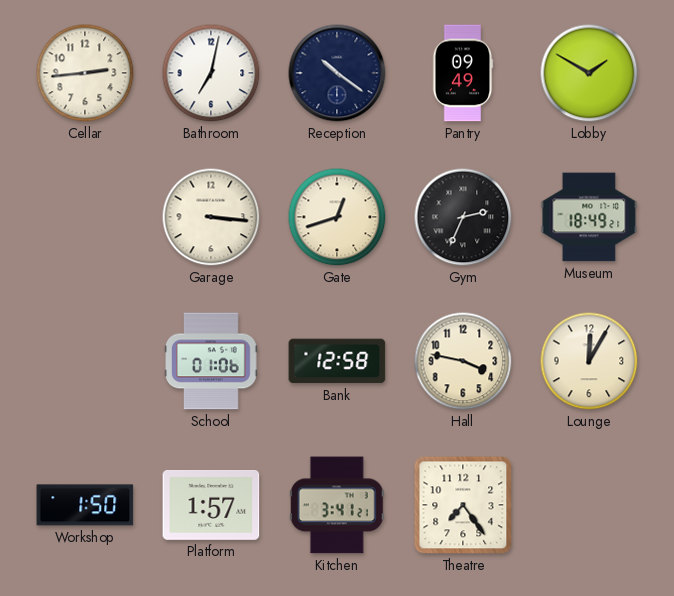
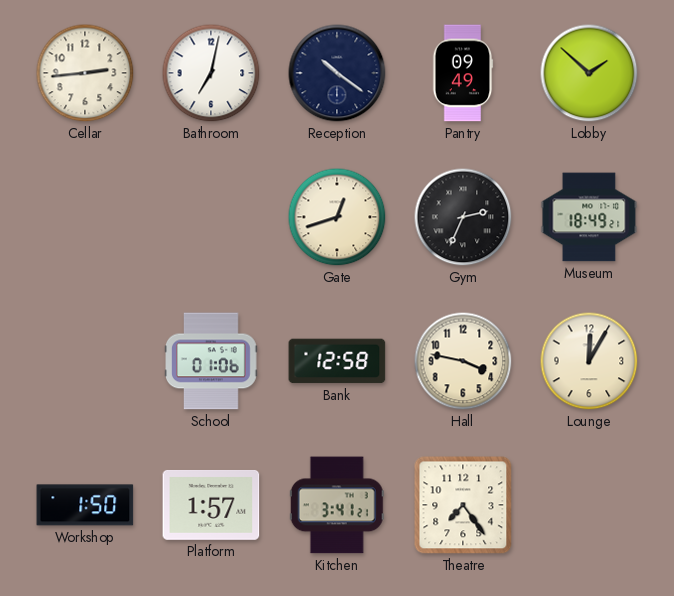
Lobby: 1:50 -> 1:52 (589, 73)
Garage: 3:16 -> none (211, 217)
